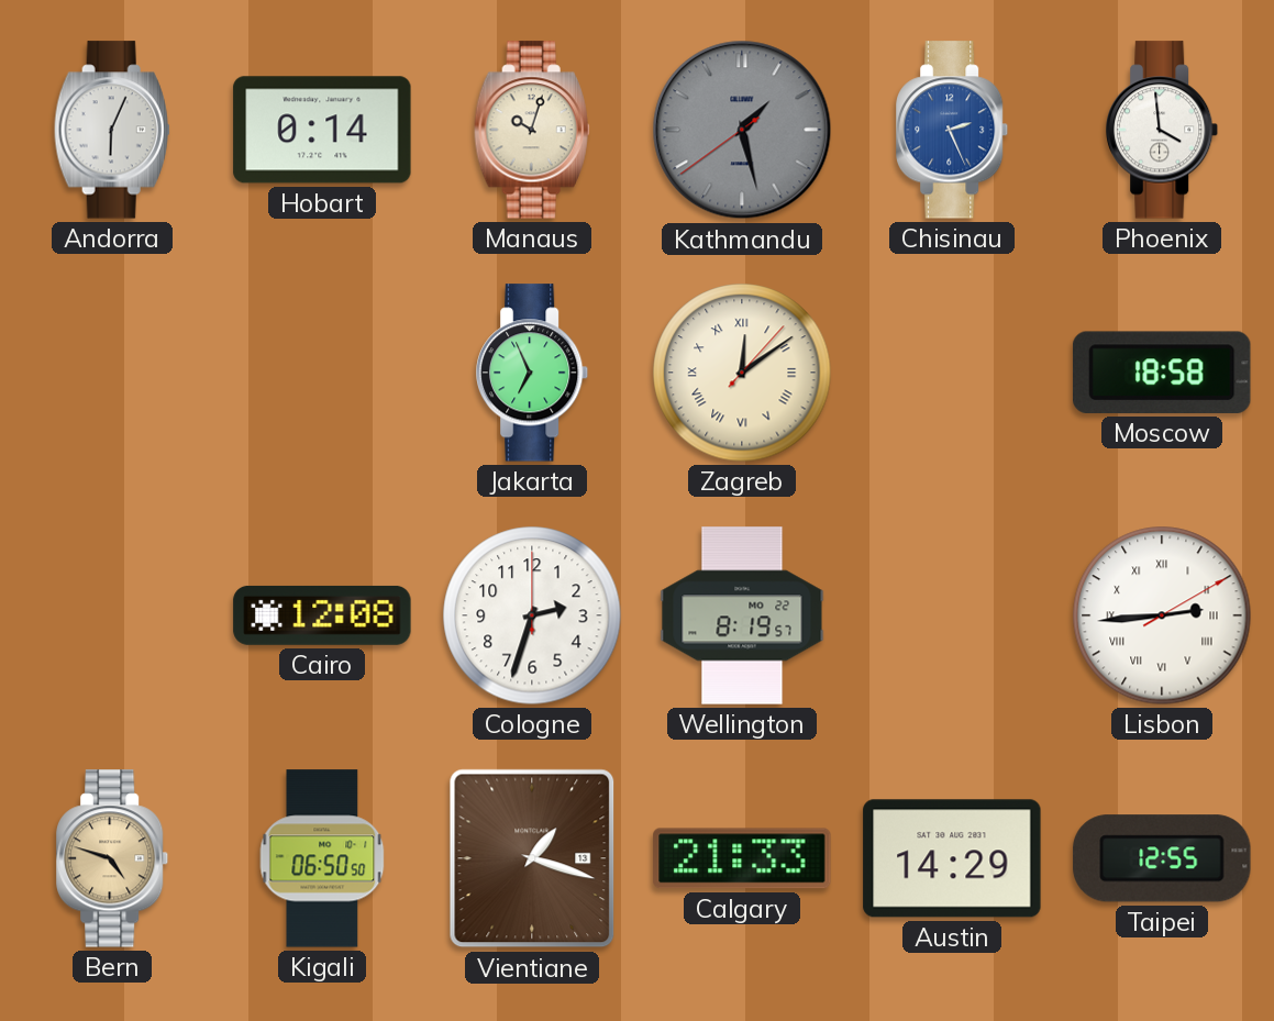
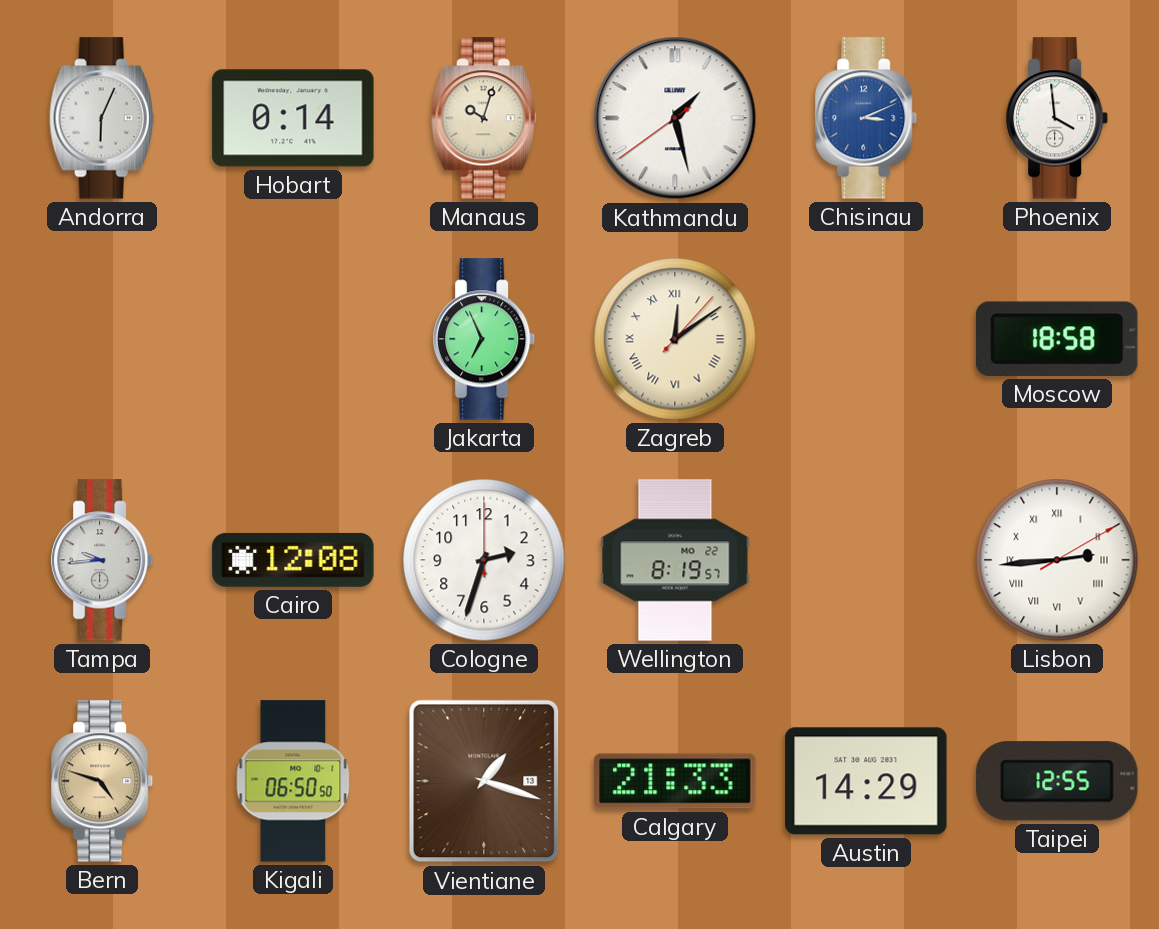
Kathmandu dial: grey -> white (675, 118)
Chisinau: 2:26 -> 3:11 (867, 118)
Tampa: none -> 9:44 (103, 560)
